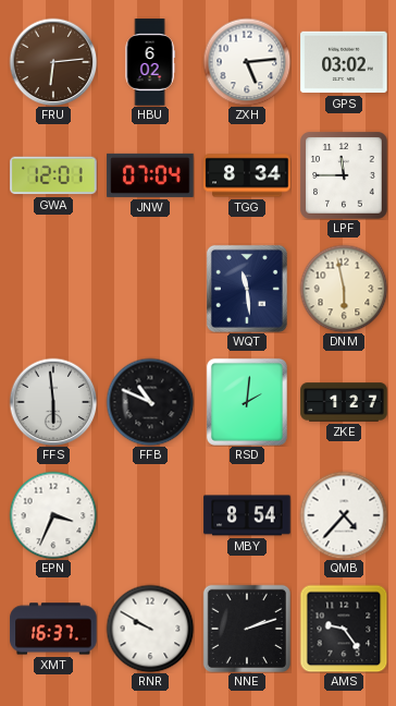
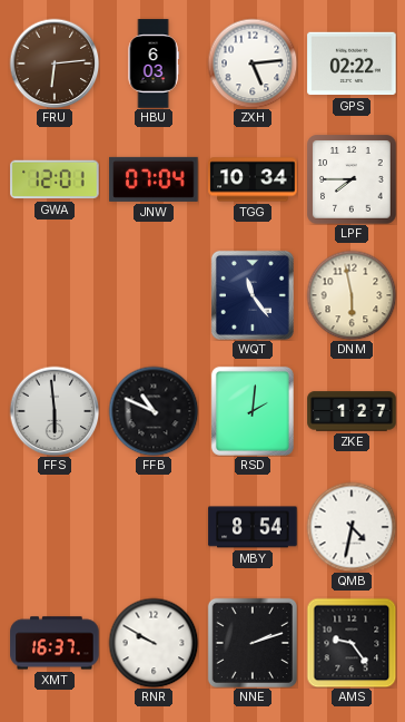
HBU: 6:02 -> 6:03 (154, 64)
GPS: 03:02 -> 02:22 (352, 64)
TGG: 8:34 -> 10:34 (253, 179)
LPF: 11:45 -> 7:45 (352, 179)
WQT: 11:29 -> 11:24 (253, 295)
EPN: 3:34 -> none (53, 515)
QMB: 4:37 -> 4:32 (352, 527)
